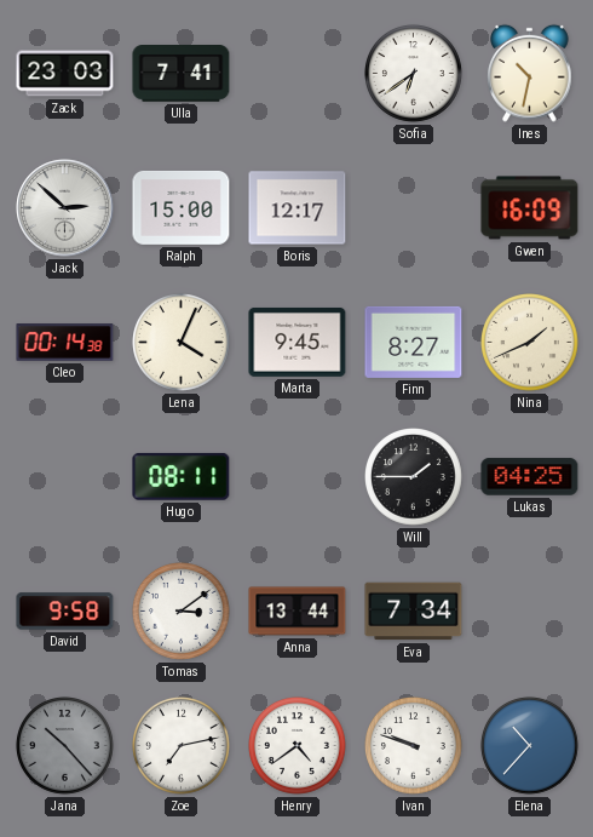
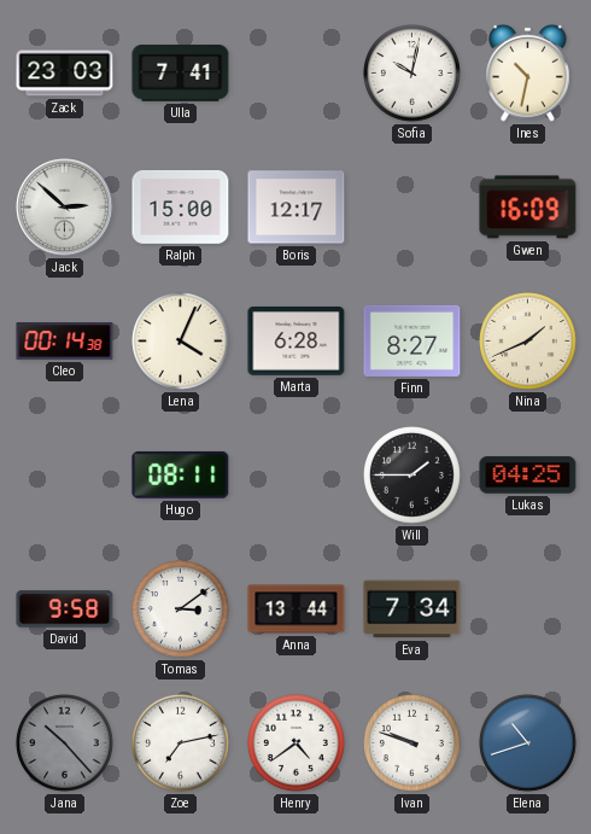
Sofia: 6:39 -> 10:02 (412, 74)
Marta: 9:45 -> 6:28 (297, 340)
Elena: 10:37 -> 10:42 (528, 743)
